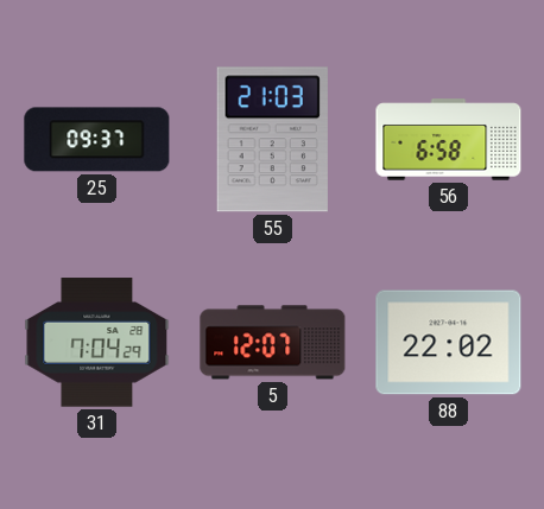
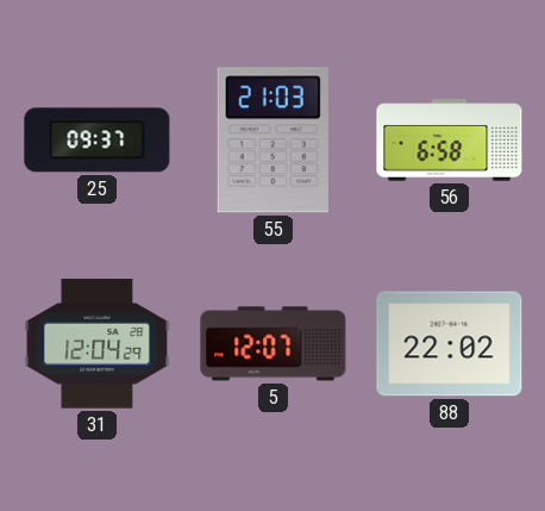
31: 7:04 -> 12:04 (98, 344)
